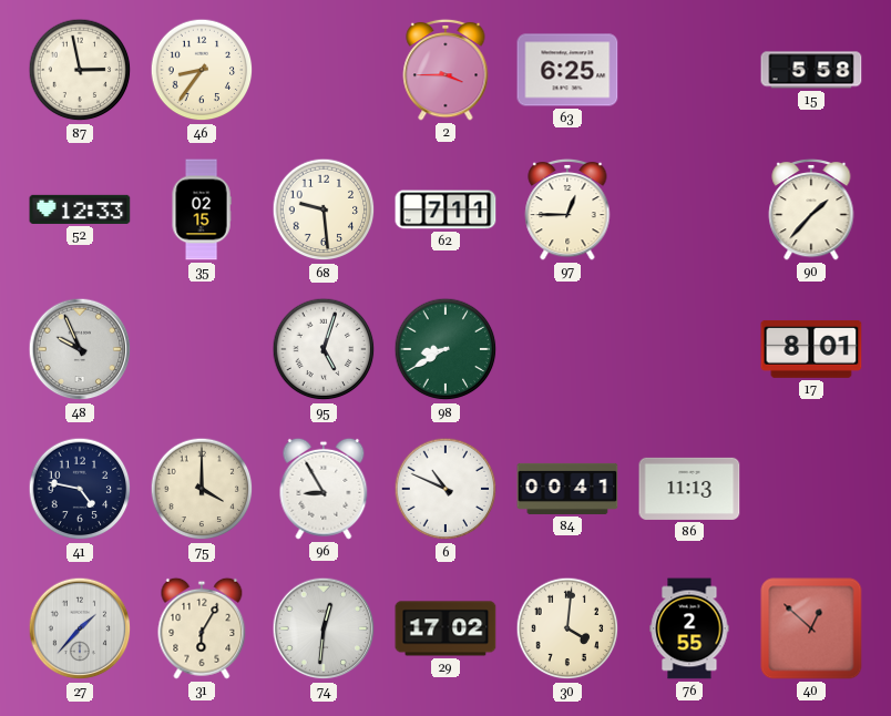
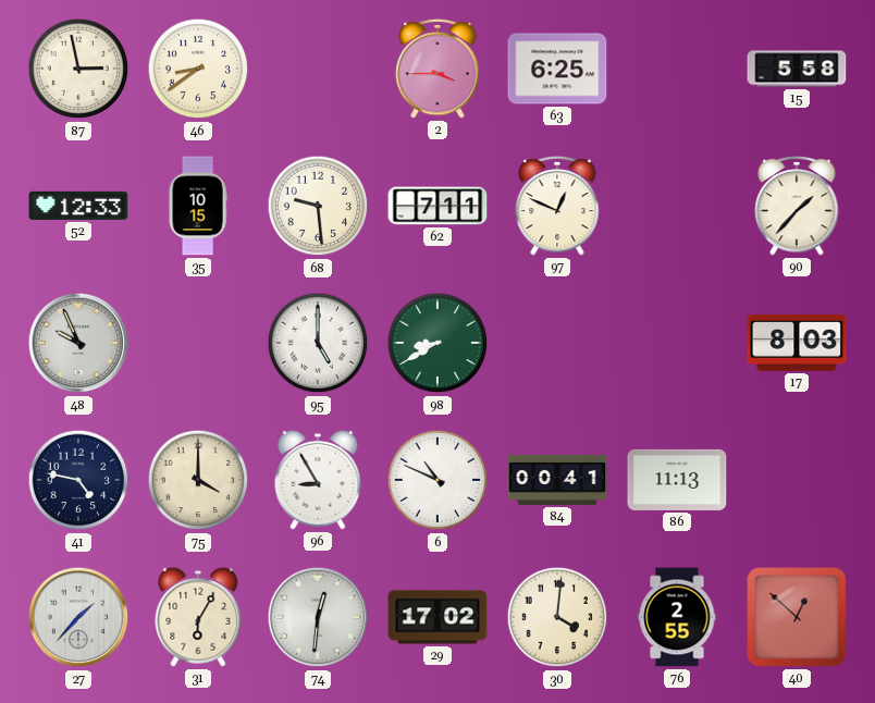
46: 8:36 -> 8:39 (198, 69)
35: 02:15 -> 10:15 (198, 206)
97: 12:45 -> 12:49 (557, 206)
95: 5:03 -> 5:00 (318, 343)
17: 8:01 -> 8:03 (797, 343)
